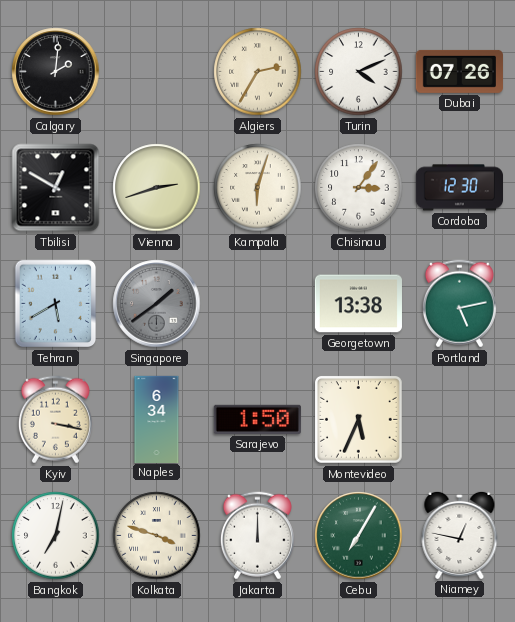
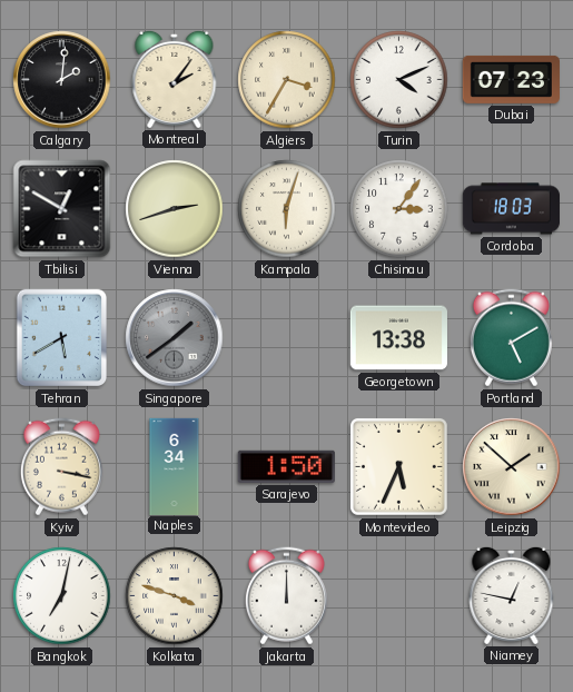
Montreal: none -> 2:06 (175, 79)
Algiers: 2:35 -> 3:35 (287, 80)
Dubai: 07:26 -> 07:23 (511, 79)
Cordoba: 12:30 -> 18:03 (511, 209)
Portland: 5:13 -> 5:10 (511, 338)
Leipzig: none -> 1:52 (512, 467)
Cebu: 7:05 -> none (359, 536)
